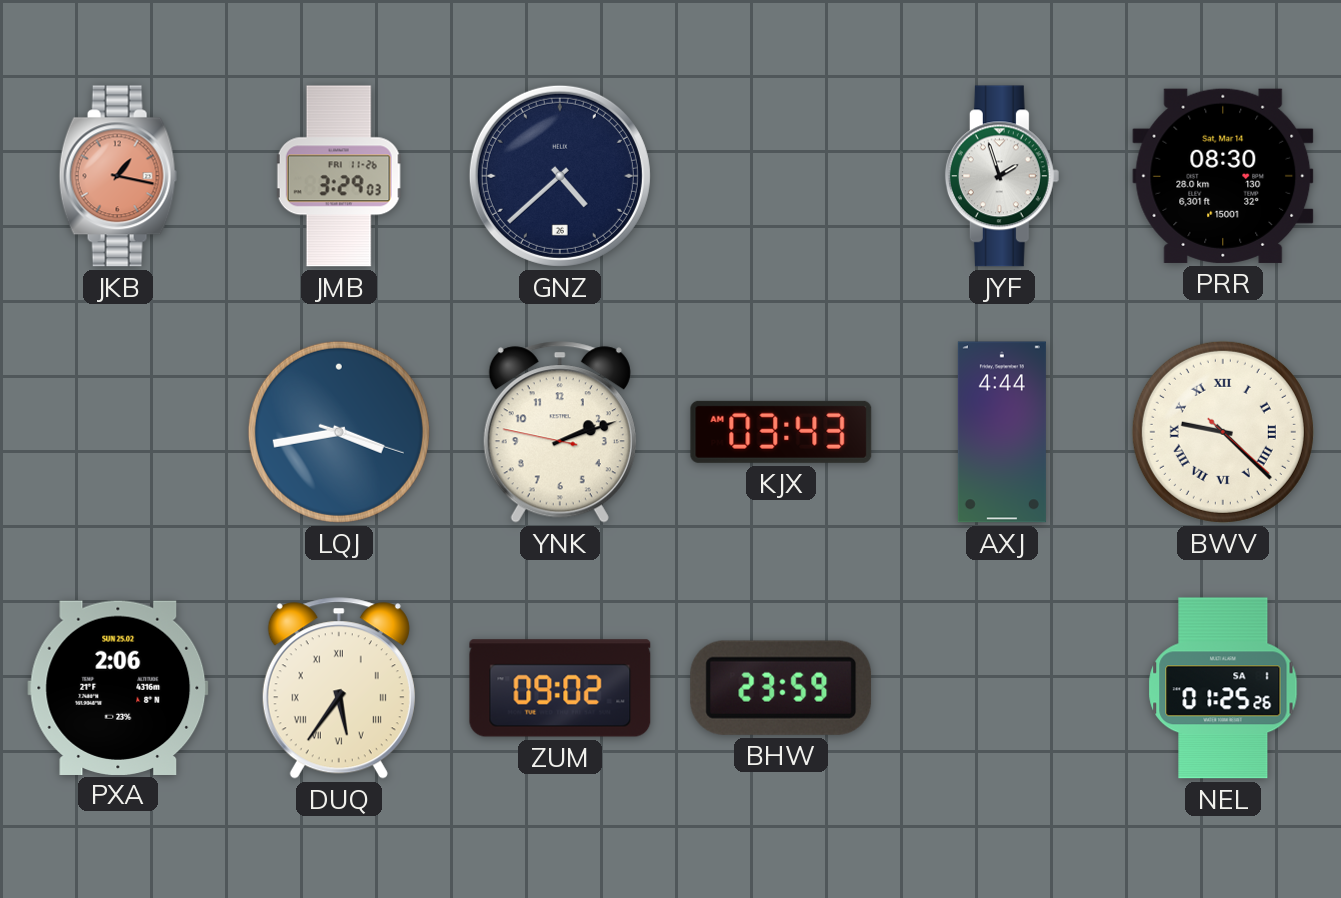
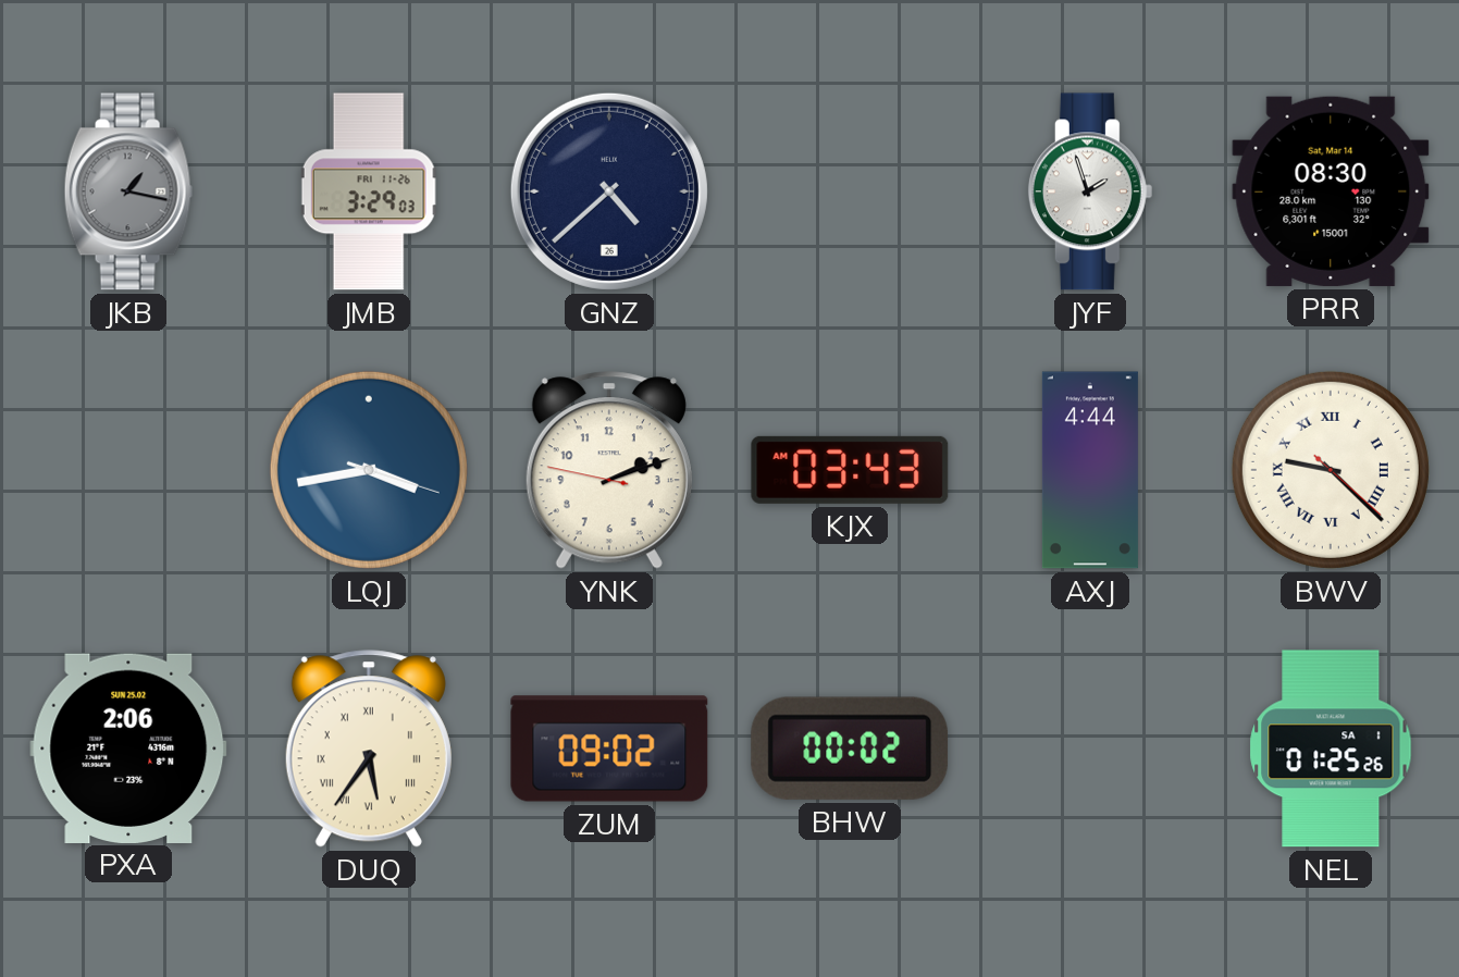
JKB dial: salmon -> grey (128, 191)
BHW: 23:59 -> 00:02 (850, 749)
